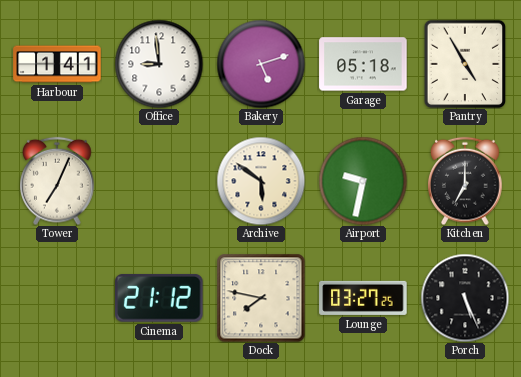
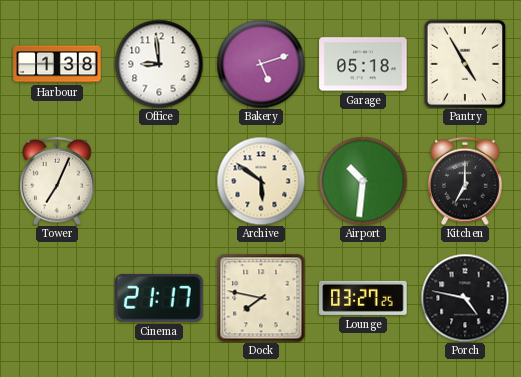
Harbour: 1:41 -> 1:38 (57, 64)
Airport: 9:32 -> 10:31 (363, 181)
Cinema: 21:12 -> 21:17 (159, 298)
Porch: 5:26 -> 4:47 (465, 298)
